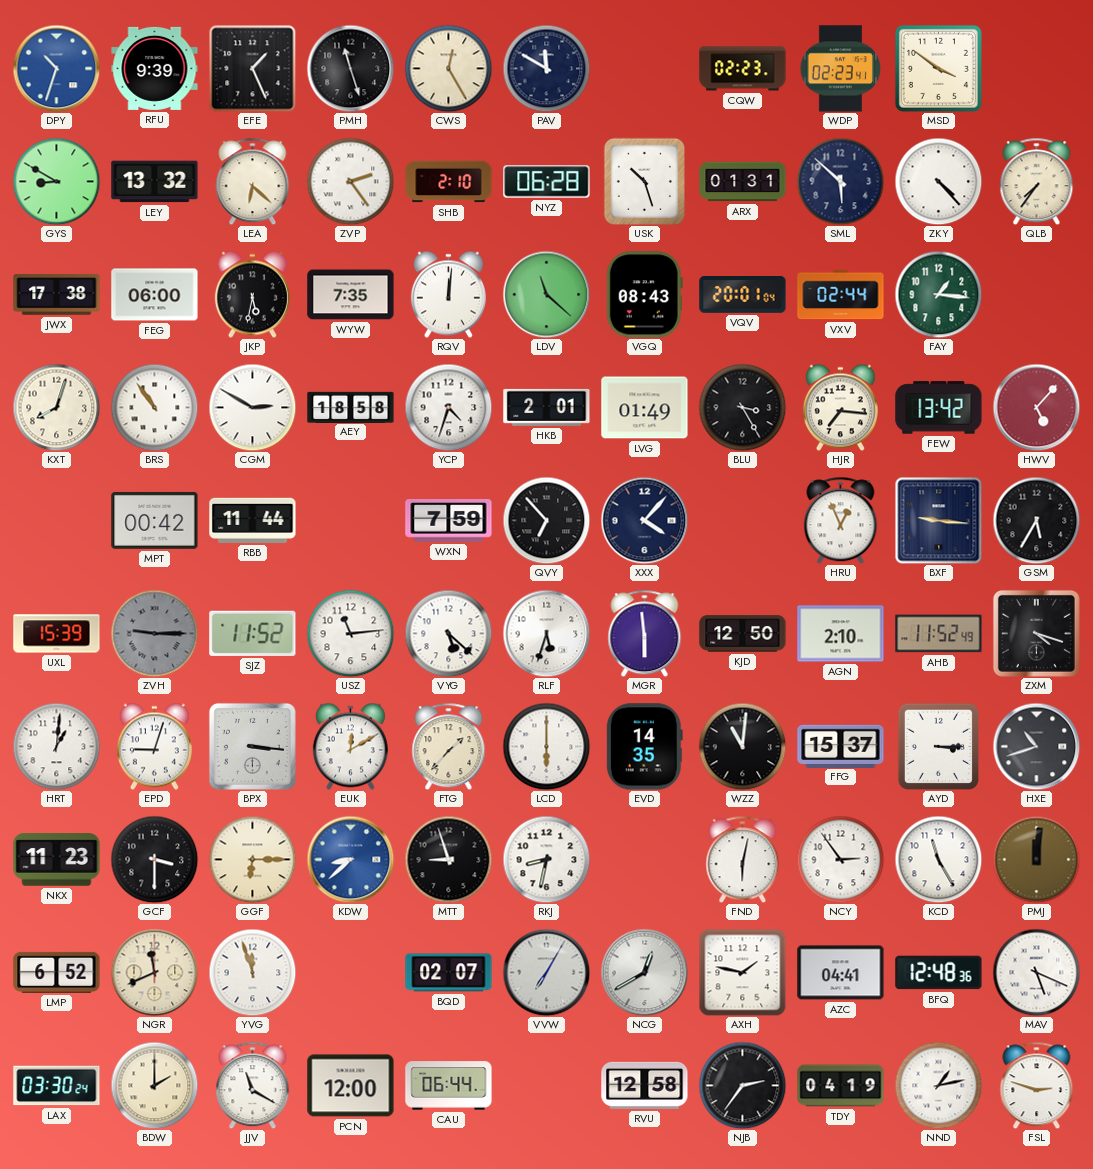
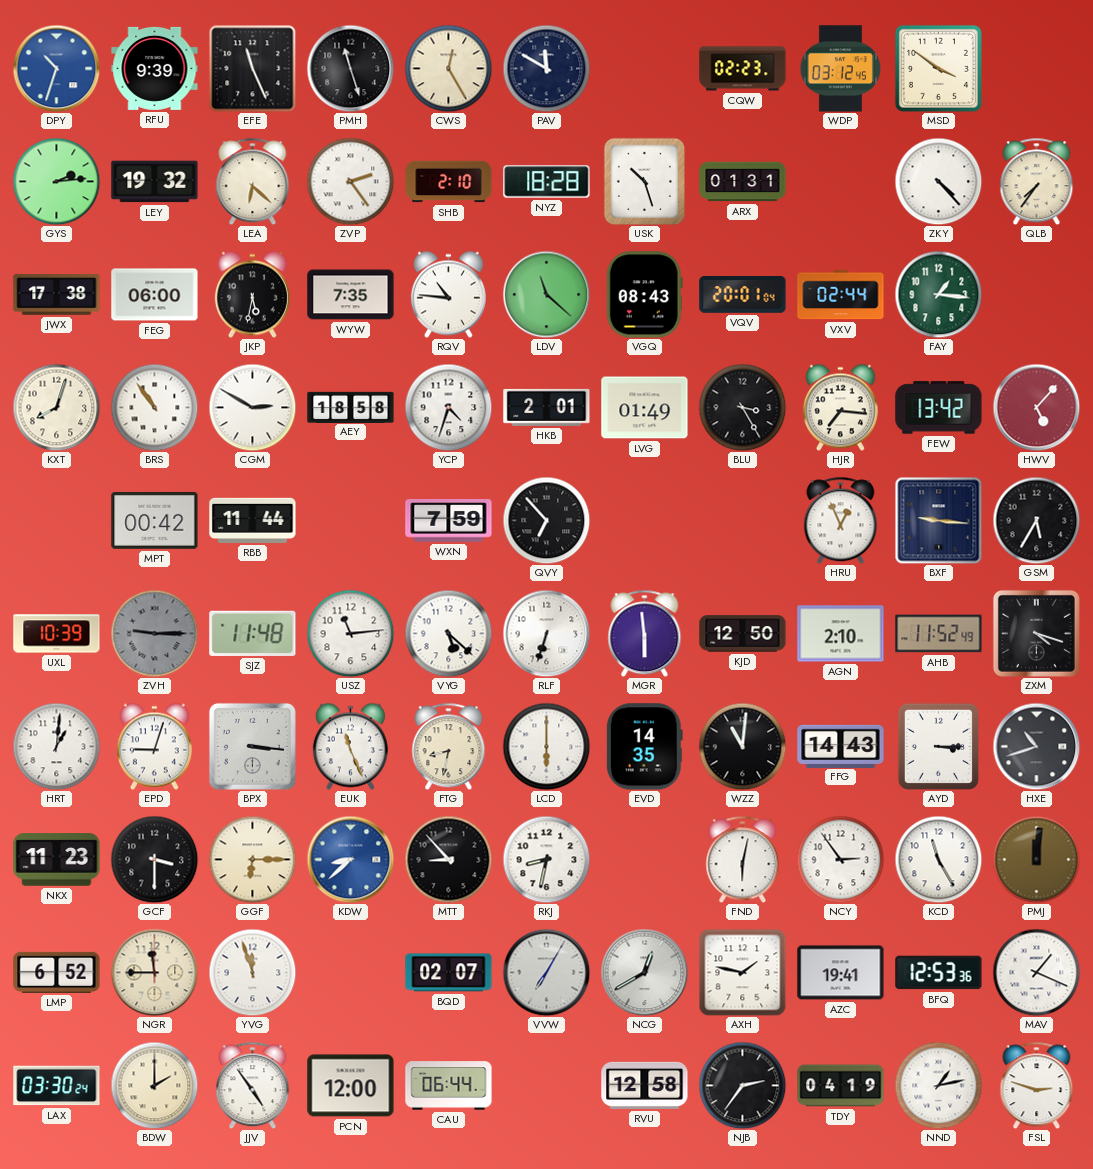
EFE: 1:26 -> 11:26 (252, 68)
WDP: 02:23 -> 03:12 (840, 69)
GYS: 8:50 -> 2:14 (56, 181)
LEY: 13:32 -> 19:32 (155, 182)
NYZ: 06:28 -> 18:28 (547, 182)
SML: 5:52 -> none (840, 181)
RQV: 12:01 -> 10:46 (448, 294)
XXX: 4:07 -> none (644, 520)
UXL: 15:39 -> 10:39 (57, 634)
SJZ: 11:52 -> 11:48 (253, 633)
RLF: 5:33 -> 6:33 (546, 633)
EUK: 12:10 -> 11:26 (350, 746)
FTG: 1:37 -> 8:32 (449, 746)
FFG: 15:37 -> 14:43 (841, 746)
MTT: 8:57 -> 8:53 (448, 859)
NGR: 11:41 -> 11:45 (154, 972)
AZC: 04:41 -> 19:41 (841, 973)
BFQ: 12:48 -> 12:53 (939, 973)
MAV: 5:19 -> 1:19 (1036, 972)
JJV: 11:20 -> 4:54 (253, 1085)
